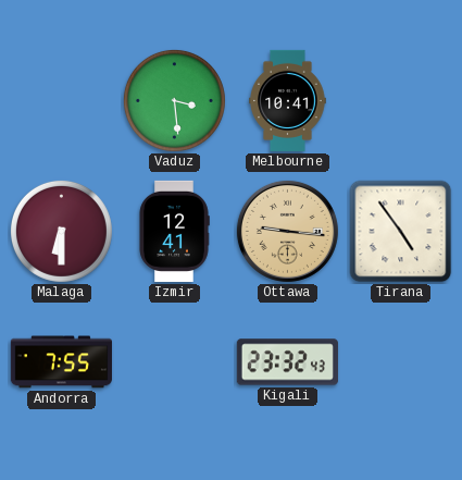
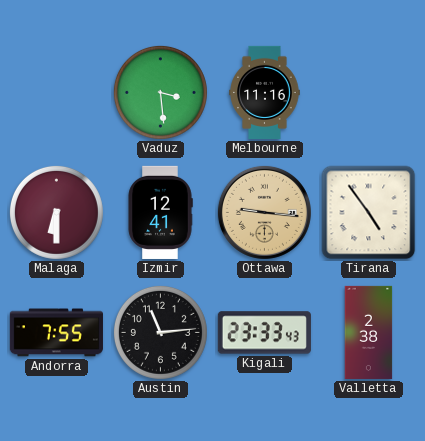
Melbourne: 10:41 -> 11:16 (265, 92)
Austin: none -> 11:14 (160, 332)
Kigali: 23:32 -> 23:33 (264, 333)
Valletta: none -> 2:38 (369, 332)
